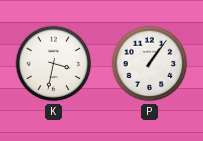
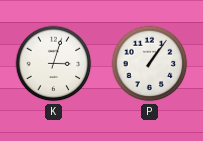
K: 3:32 -> 3:03 (54, 64)
